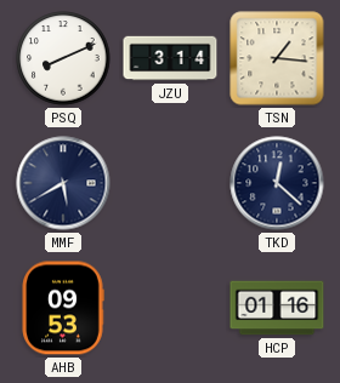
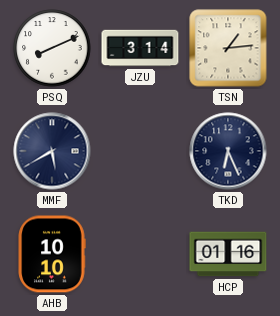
TSN: 1:16 -> 1:14 (228, 48)
TKD: 12:22 -> 6:26 (228, 151)
AHB: 09:53 -> 10:10 (52, 254)
